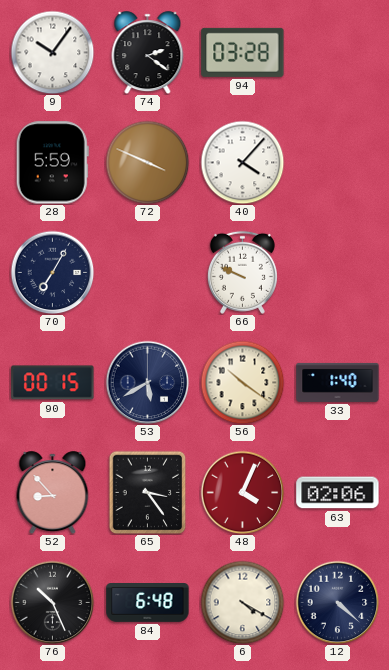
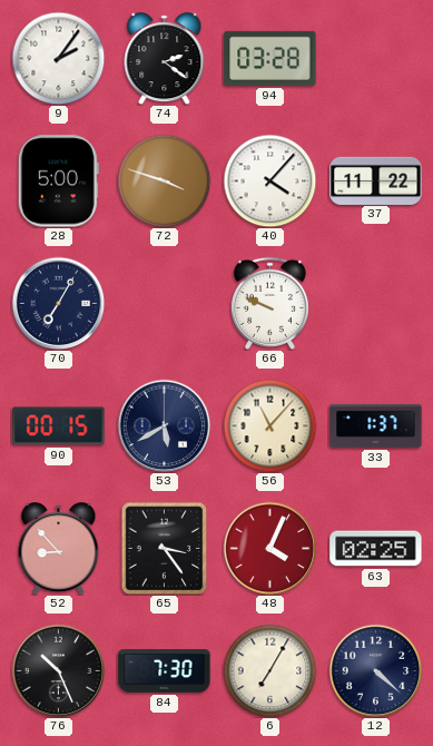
9: 10:06 -> 2:06 (58, 58)
28: 5:59 -> 5:00 (58, 181)
72: 3:49 -> 3:48 (164, 180)
37: none -> 11:22 (376, 180)
56: 10:21 -> 11:07 (269, 425)
33: 1:40 -> 1:37 (376, 425)
63: 02:06 -> 02:25 (376, 549)
84: 6:48 -> 7:30 (165, 671)
6: 4:20 -> 7:05 (269, 670)
